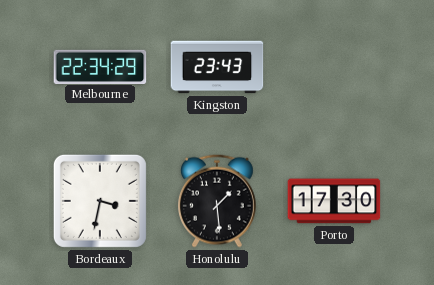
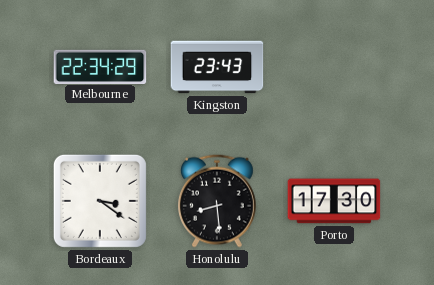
Bordeaux: 3:32 -> 3:21 (100, 201)
Honolulu: 1:29 -> 8:29 (217, 201)
